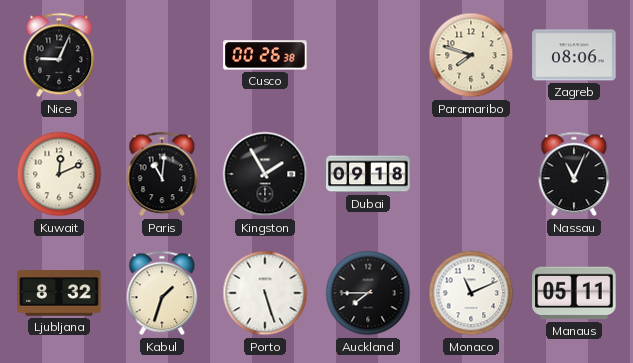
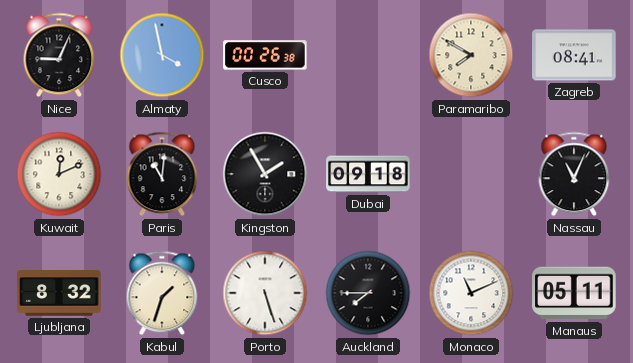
Almaty: none -> 3:58 (162, 55)
Paramaribo: 7:48 -> 7:50 (471, 55)
Zagreb: 08:06 -> 08:41 (574, 55)
